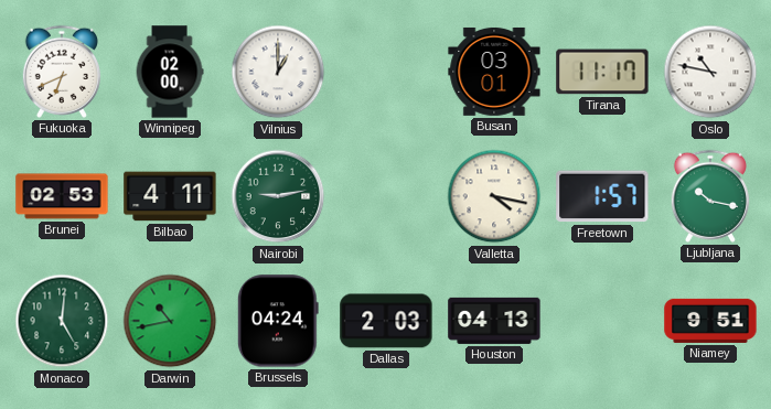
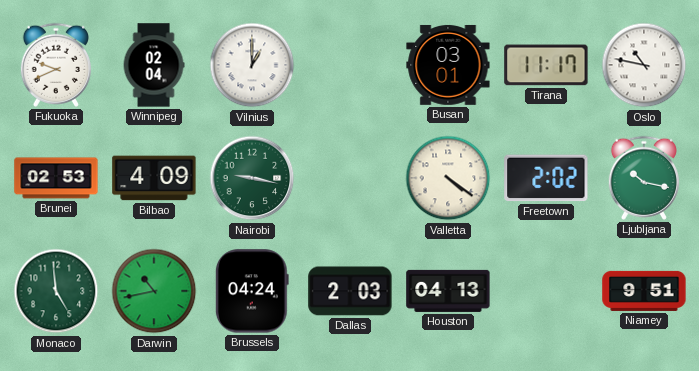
Fukuoka: 6:41 -> 9:41 (56, 65)
Winnipeg: 02:00 -> 02:04 (154, 65)
Bilbao: 4:11 -> 4:09 (154, 178)
Nairobi: 9:13 -> 9:17 (252, 178)
Valletta: 4:17 -> 4:21 (448, 178)
Freetown: 1:57 -> 2:02 (546, 178)
Monaco: 5:01 -> 4:59 (56, 291)
